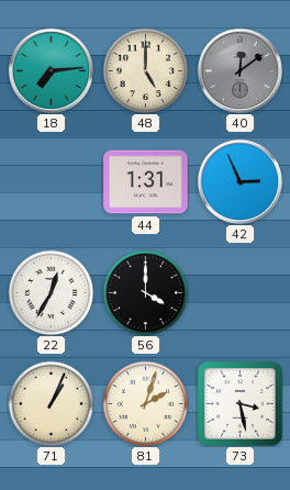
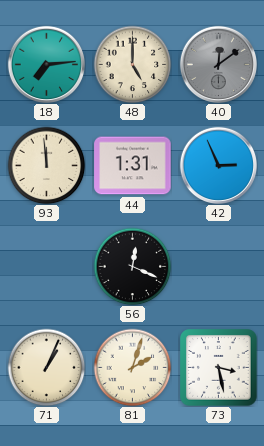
93: none -> 11:59 (46, 165)
22: 12:35 -> none (51, 292)
56: 4:00 -> 12:19 (132, 266)
